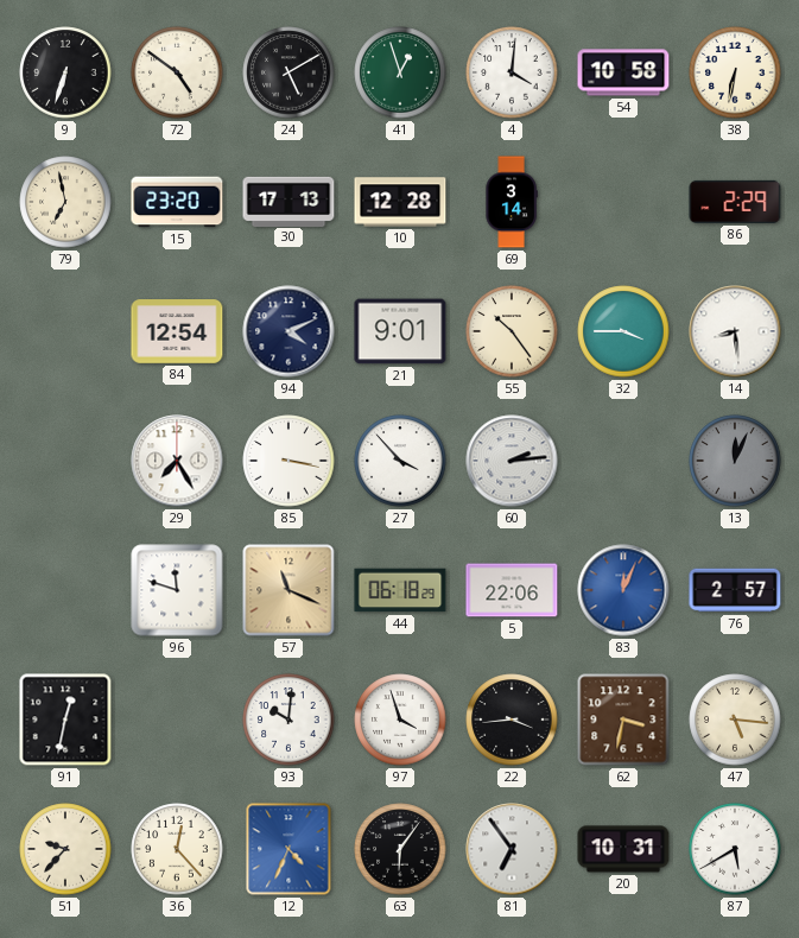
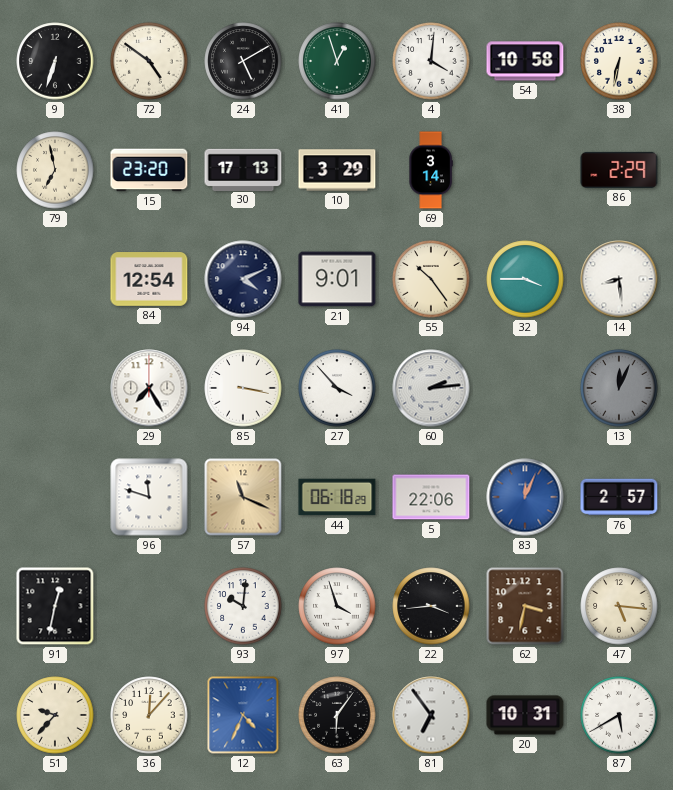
10: 12:28 -> 3:29 (337, 170)
36: 12:23 -> 12:07 (149, 715)
